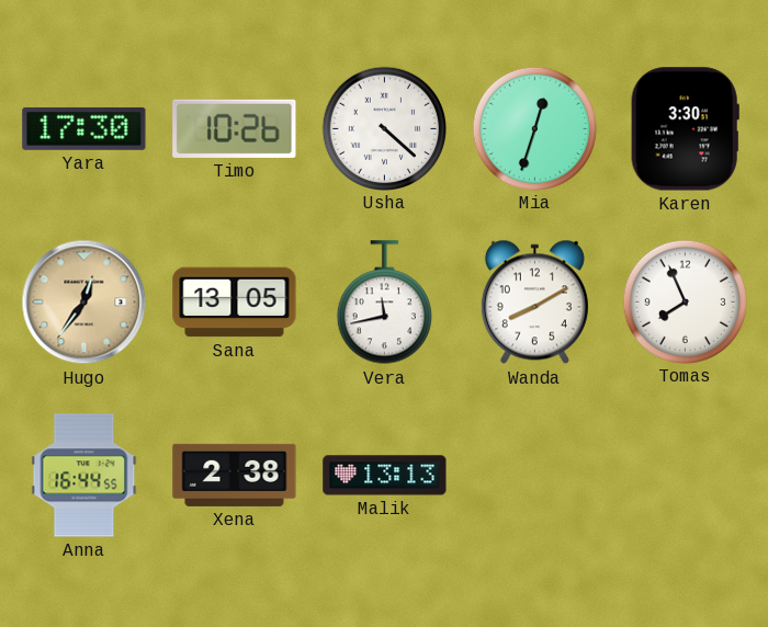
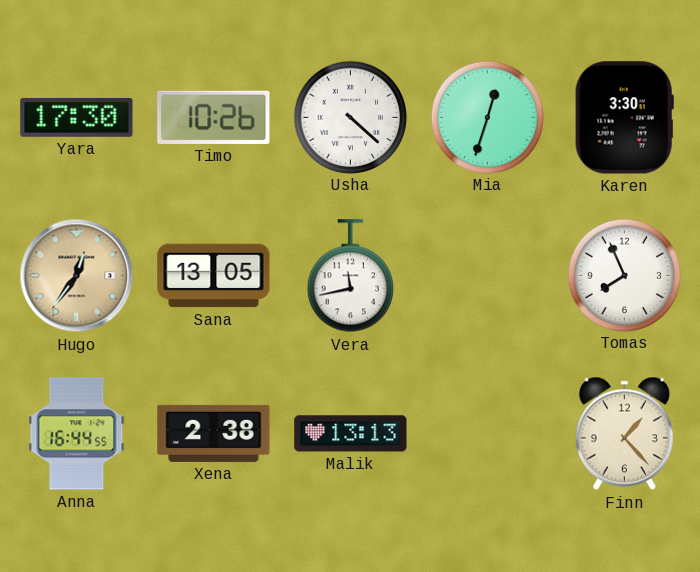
Wanda: 8:10 -> none (534, 303)
Finn: none -> 1:23 (624, 434)
